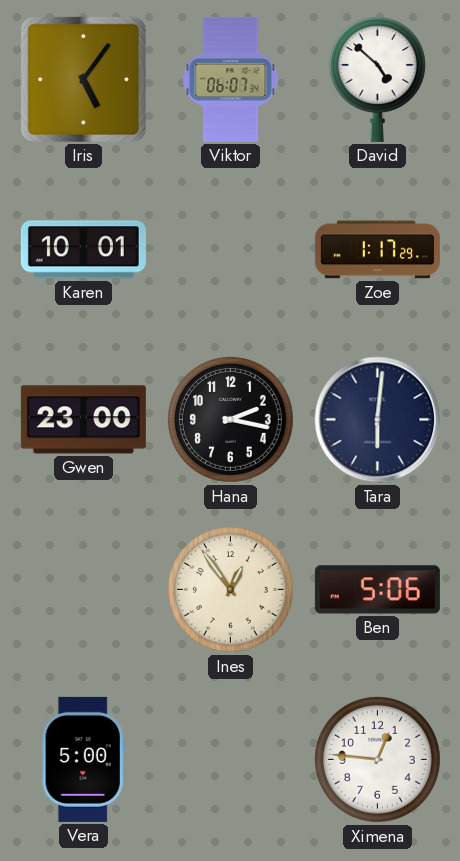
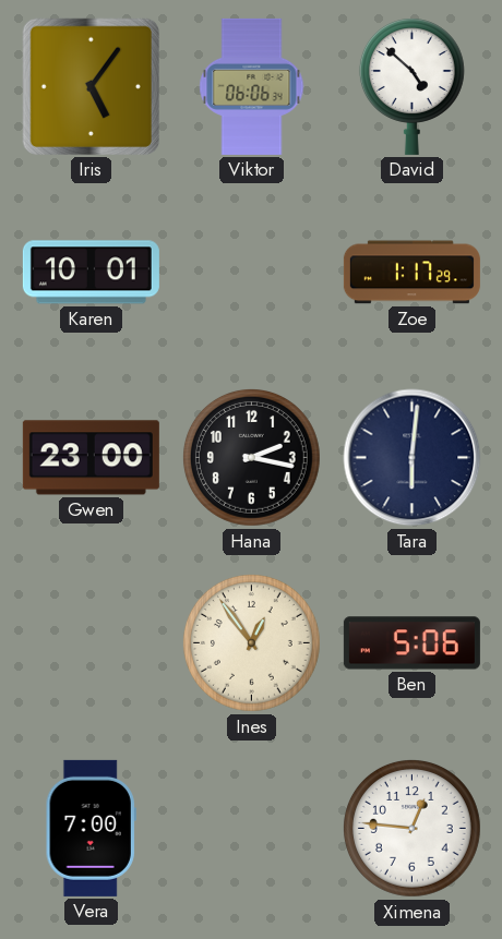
Viktor: 06:07 -> 06:06 (252, 86)
Vera: 5:00 -> 7:00 (91, 828)
